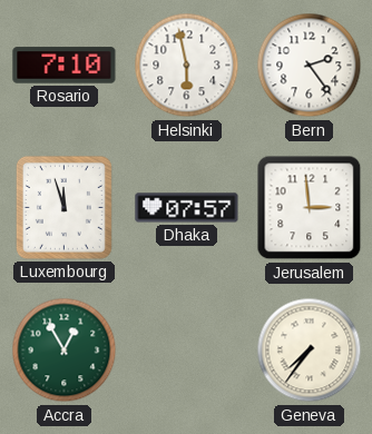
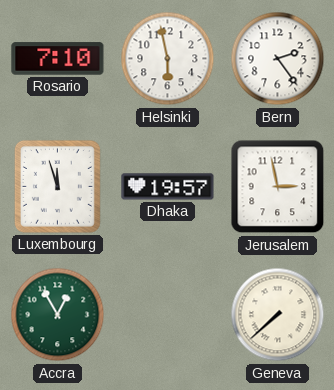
Dhaka: 07:57 -> 19:57 (168, 187)
Jerusalem: 2:59 -> 2:58 (278, 187)
Geneva: 7:36 -> 7:38 (278, 315)
